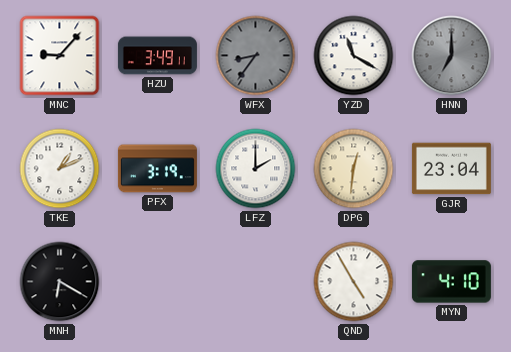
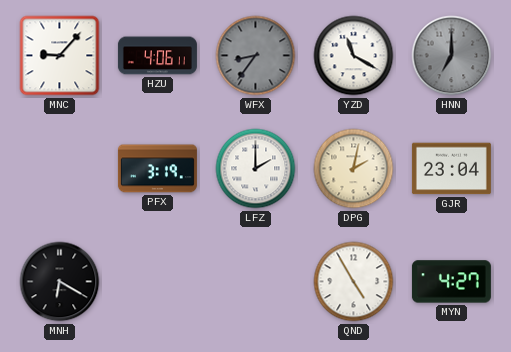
HZU: 3:49 -> 4:06 (157, 56)
TKE: 1:11 -> none (60, 169)
DPG: 12:31 -> 2:02 (354, 169)
MYN: 4:10 -> 4:27 (451, 282)
